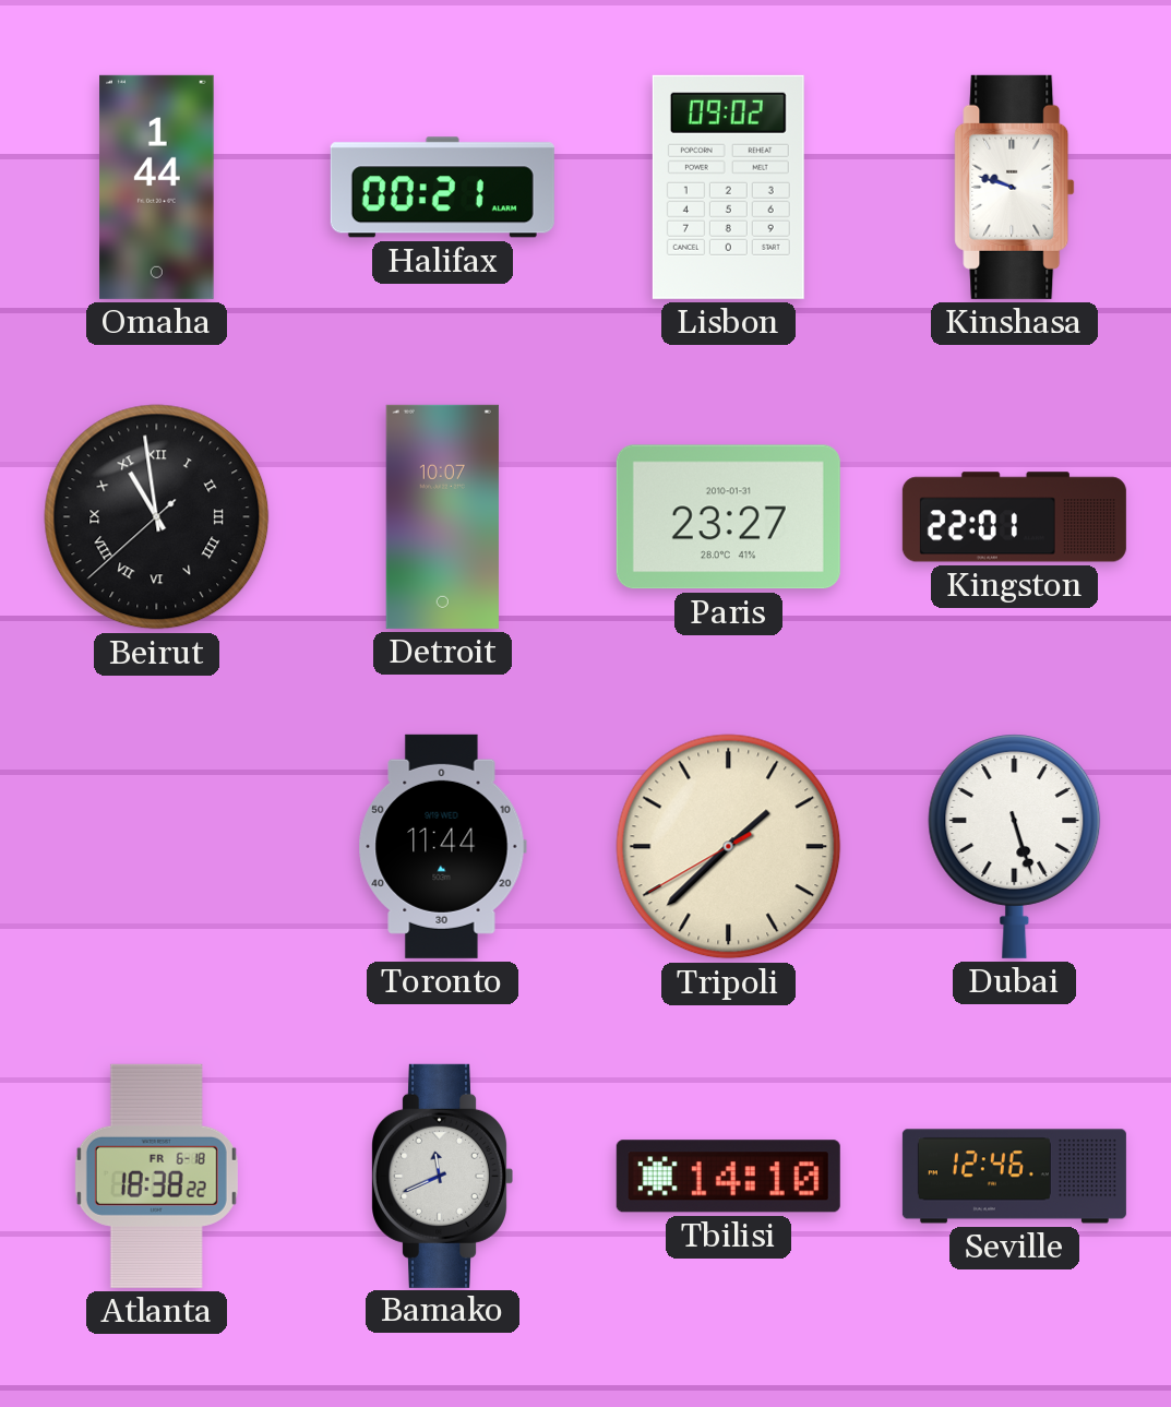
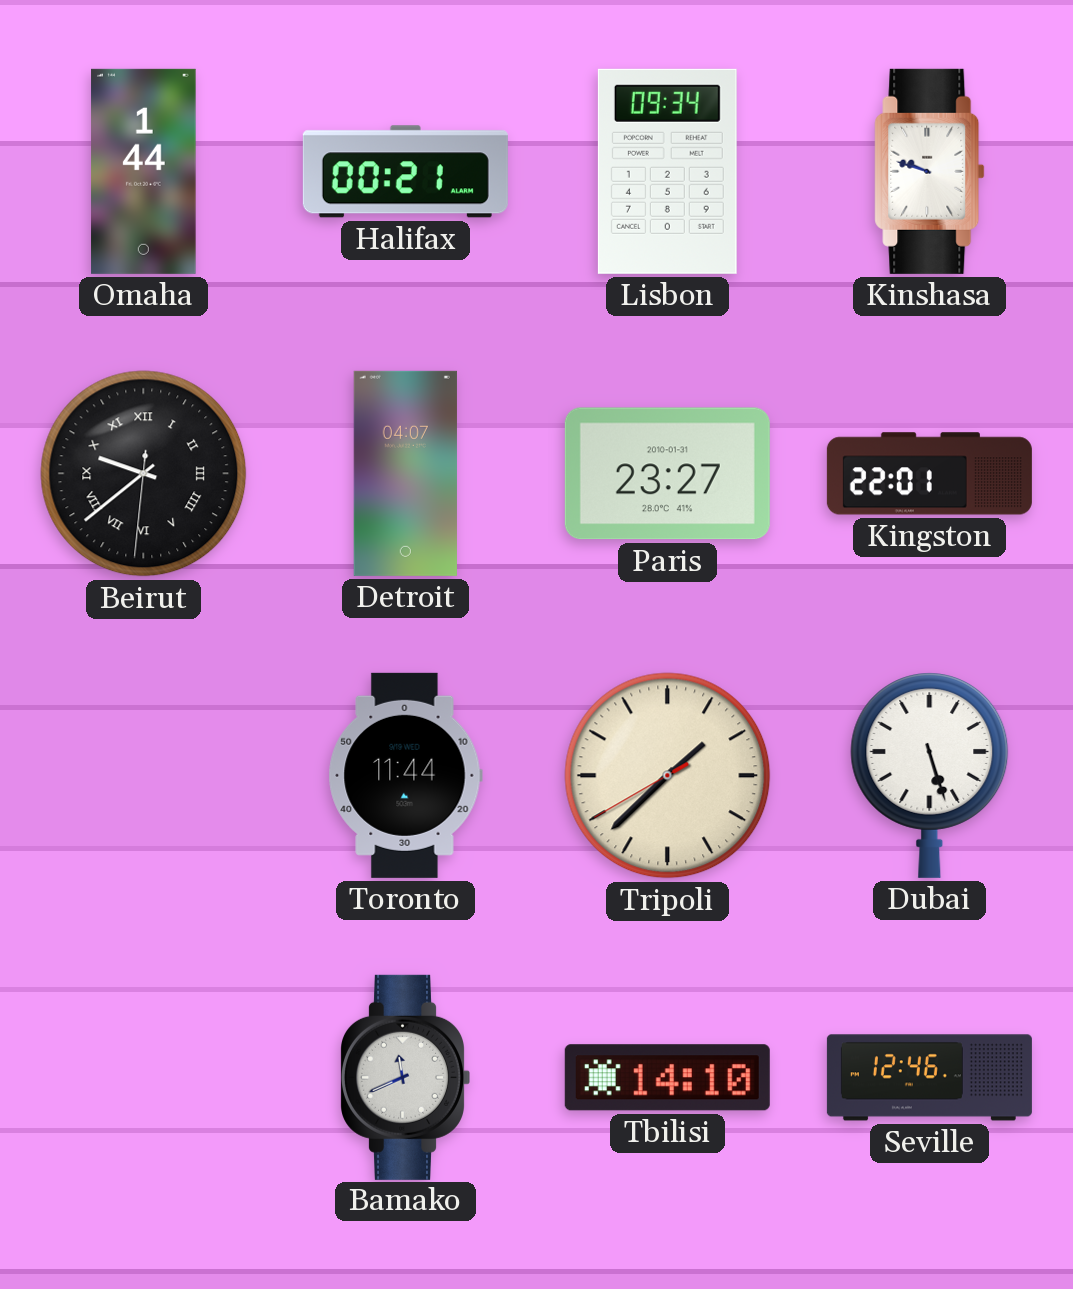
Lisbon: 09:02 -> 09:34 (667, 171)
Beirut: 10:58 -> 9:38 (144, 474)
Detroit: 10:07 -> 04:07 (405, 473)
Atlanta: 18:38 -> none (156, 1176)
